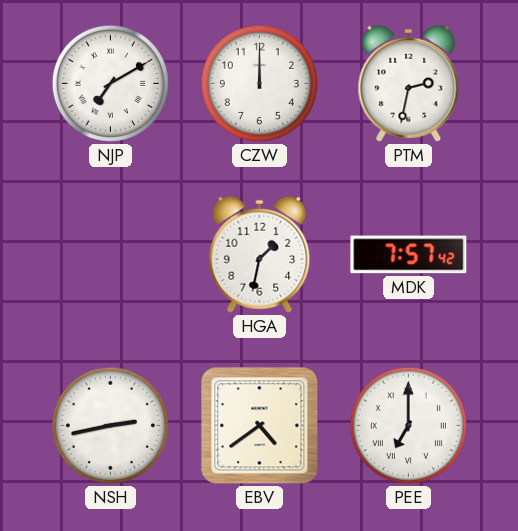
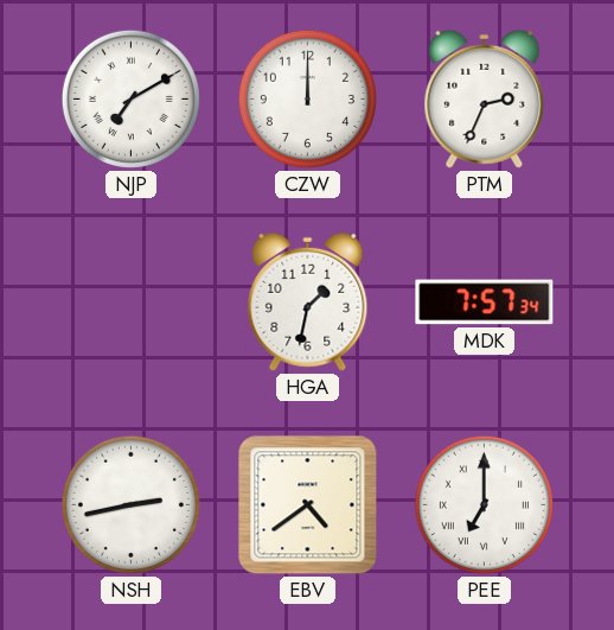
PTM: 2:32 -> 2:34 (485, 98)
MDK: 7:57:42 -> 7:57:34 (485, 303)
